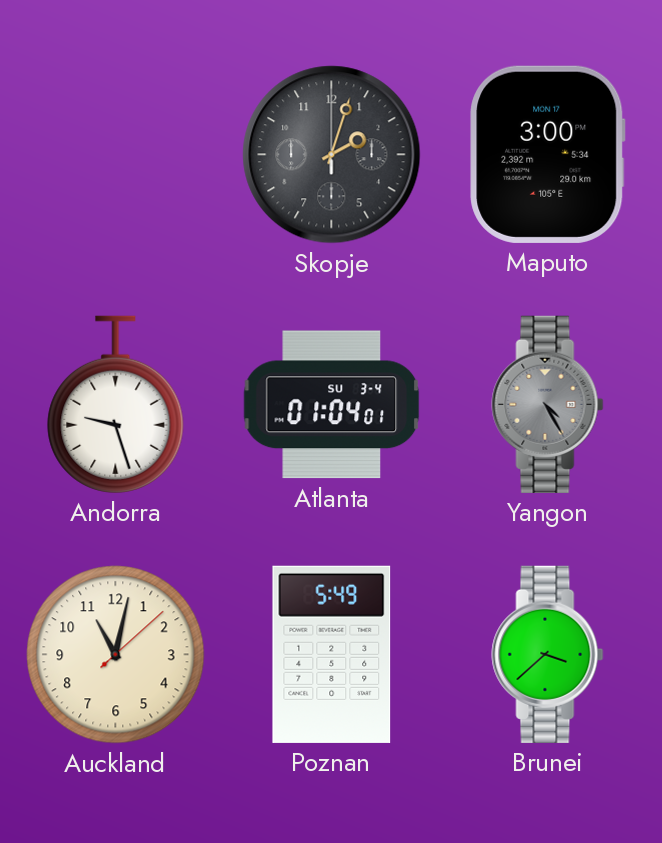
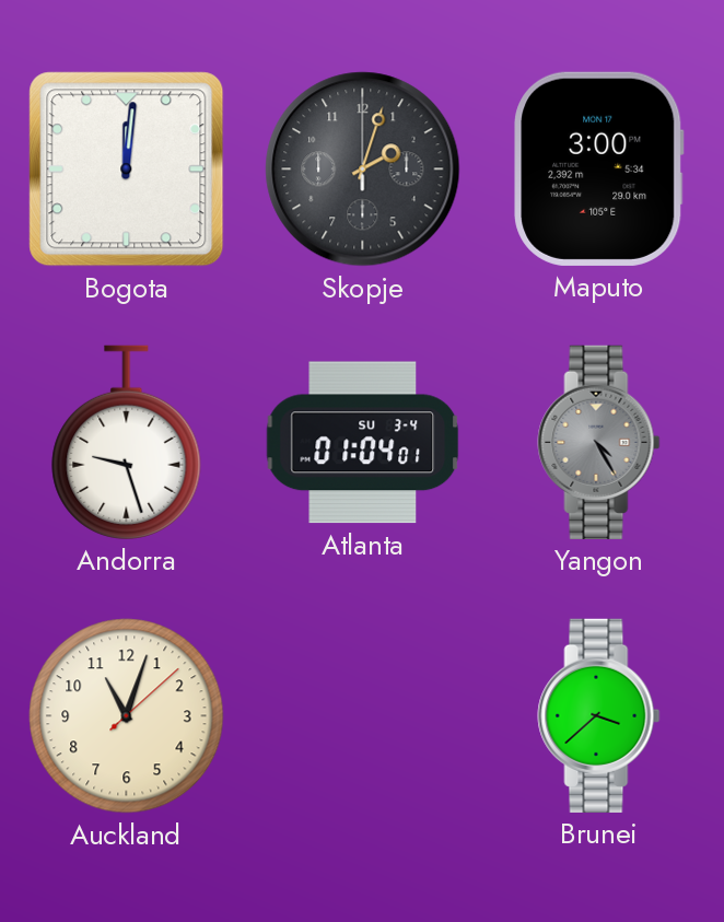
Bogota: none -> 12:01 (127, 170)
Auckland: 11:02 -> 11:03 (127, 716)
Poznan: 5:49 -> none (332, 654)
